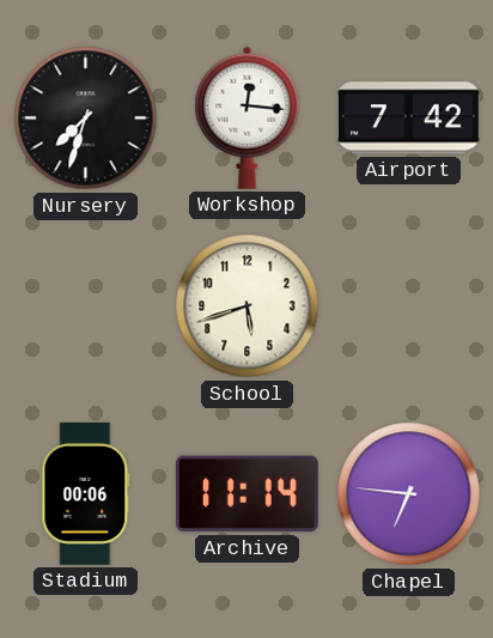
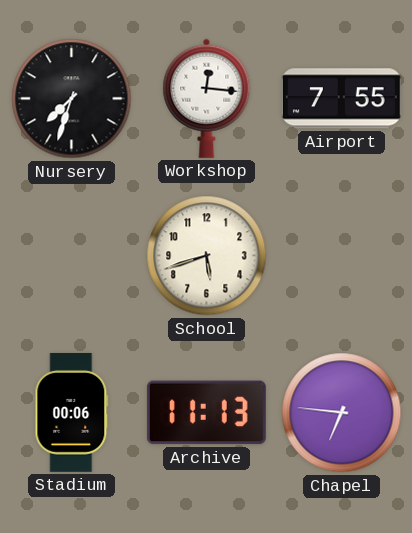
Airport: 7:42 -> 7:55 (341, 99)
Archive: 11:14 -> 11:13 (206, 413)
